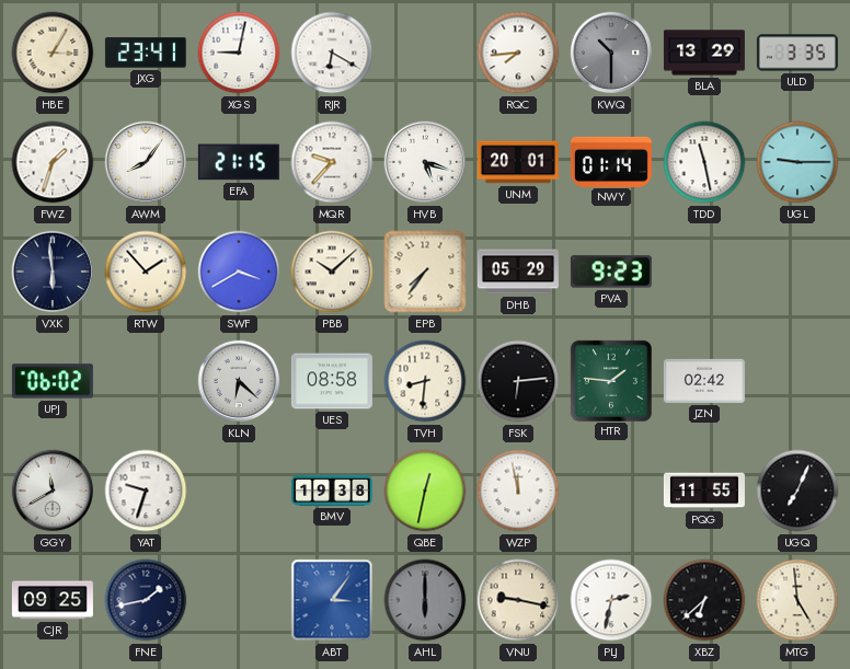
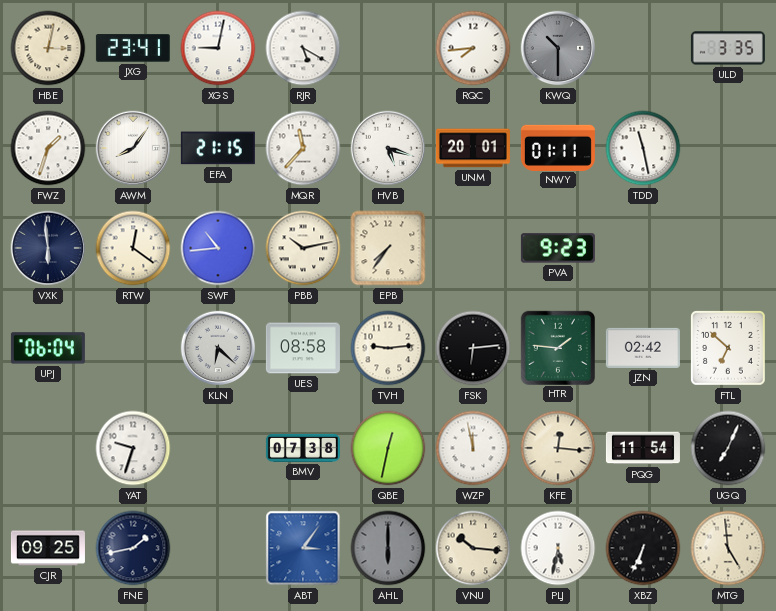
HBE: 3:05 -> 3:02 (48, 48)
RJR: 6:20 -> 5:20 (303, 48)
BLA: 13:29 -> none (704, 53)
MQR: 9:37 -> 11:37 (303, 148)
NWY: 01:14 -> 01:11 (558, 147)
UGL: 9:15 -> none (797, 162)
RTW: 1:53 -> 12:21 (133, 248)
SWF: 3:40 -> 10:44 (218, 248)
PBB: 10:08 -> 10:13 (303, 248)
DHB: 05:29 -> none (518, 272)
UPJ: 06:02 -> 06:04 (48, 348)
TVH: 8:31 -> 9:14 (388, 348)
FTL: none -> 6:52 (728, 348)
GGY: 11:40 -> none (53, 491)
BMV: 19:38 -> 07:38 (303, 448)
KFE: none -> 12:16 (558, 448)
PQG: 11:55 -> 11:54 (643, 448)
VNU: 9:17 -> 10:16 (473, 548)
PLJ: 2:32 -> 5:32 (558, 548)
XBZ: 6:38 -> 6:34 (643, 548)
